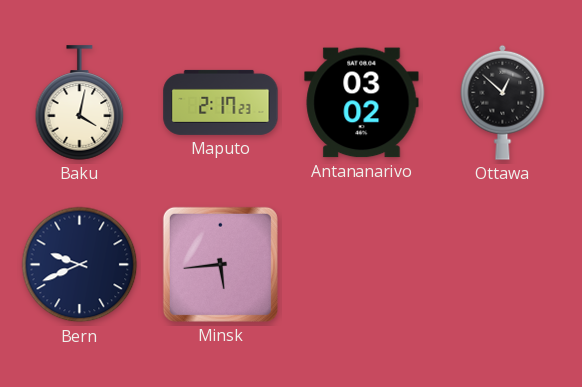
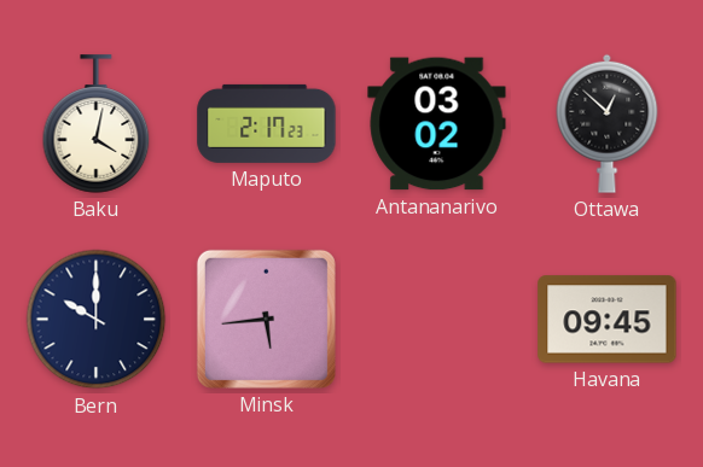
Bern: 9:41 -> 10:00 (97, 320)
Havana: none -> 09:45 (608, 320)
